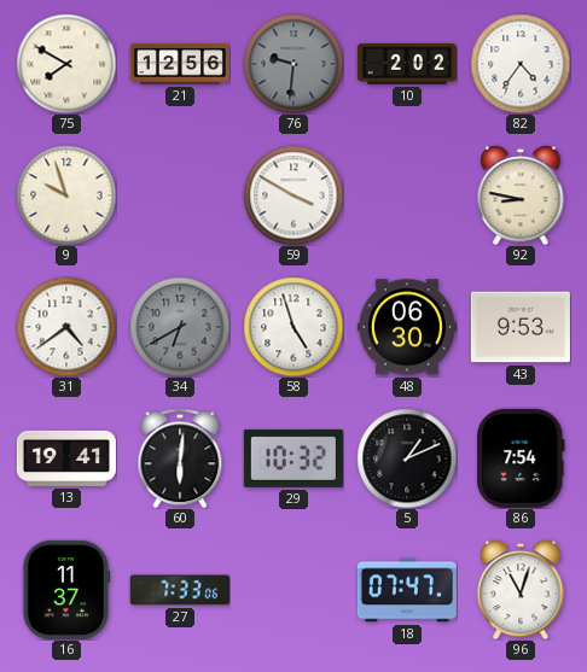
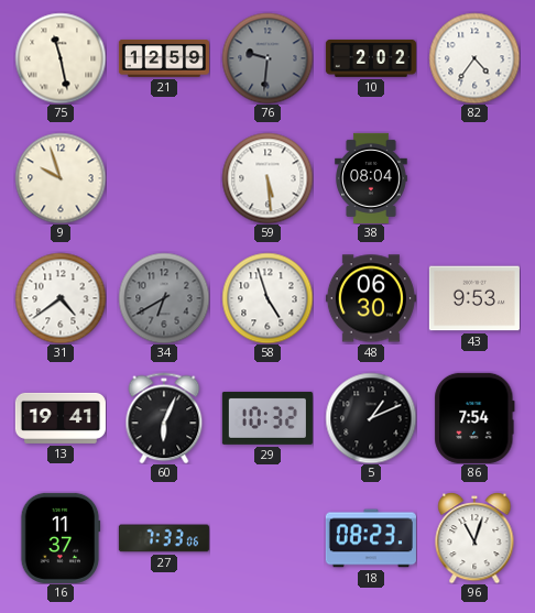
75: 7:50 -> 11:28 (61, 58)
21: 12:56 -> 12:59 (164, 58)
59: 3:50 -> 5:29 (267, 178)
38: none -> 08:04 (371, 178)
92: 8:47 -> none (521, 195)
60: 6:01 -> 6:04 (164, 418)
18: 07:47 -> 08:23 (371, 538)
